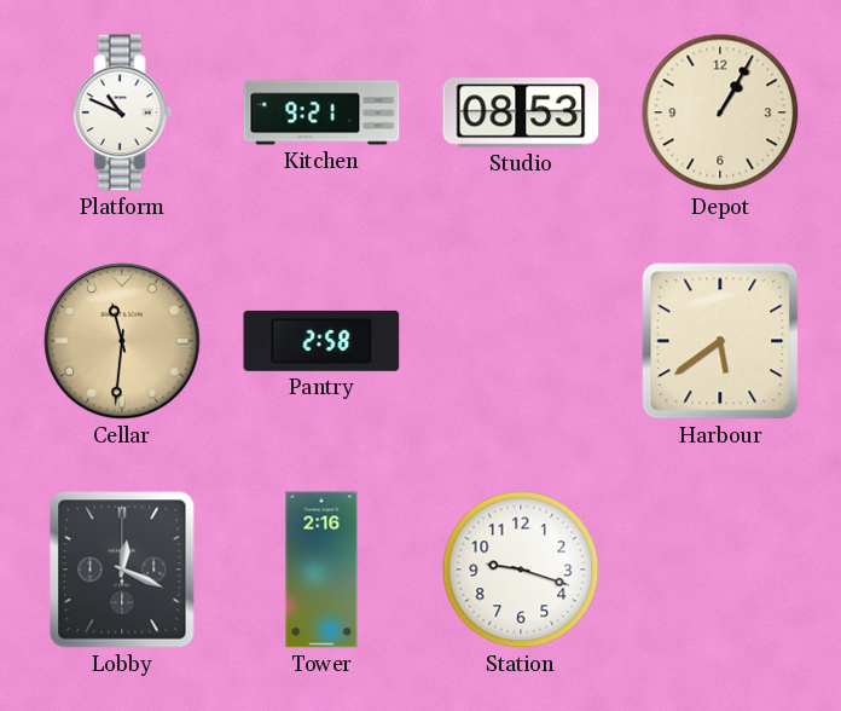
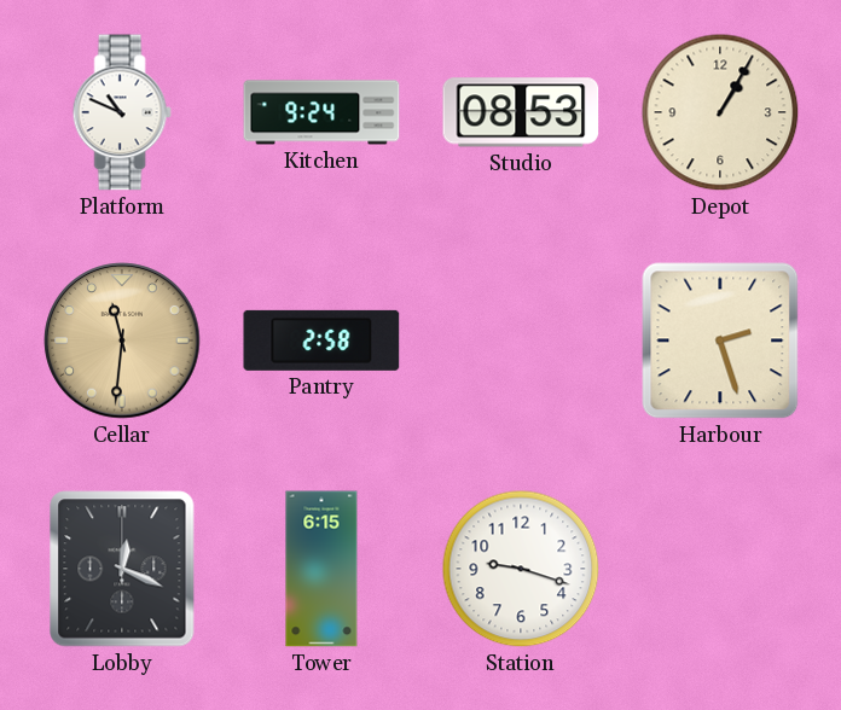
Kitchen: 9:21 -> 9:24 (321, 112)
Harbour: 5:39 -> 2:27 (720, 341)
Tower: 2:16 -> 6:15 (321, 569)
